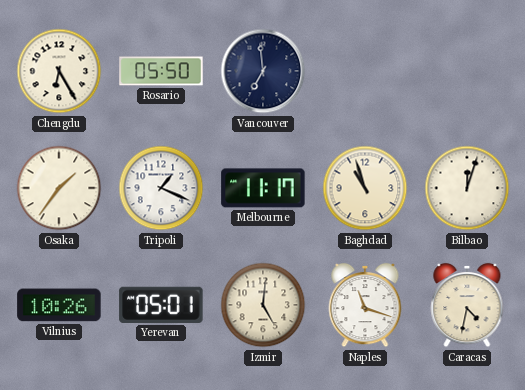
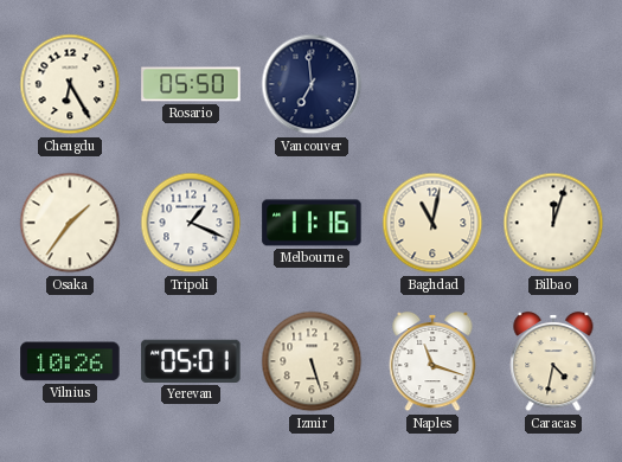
Melbourne: 11:17 -> 11:16 (312, 223)
Baghdad: 10:57 -> 11:02 (432, 223)
Izmir: 5:01 -> 5:27 (312, 361)
